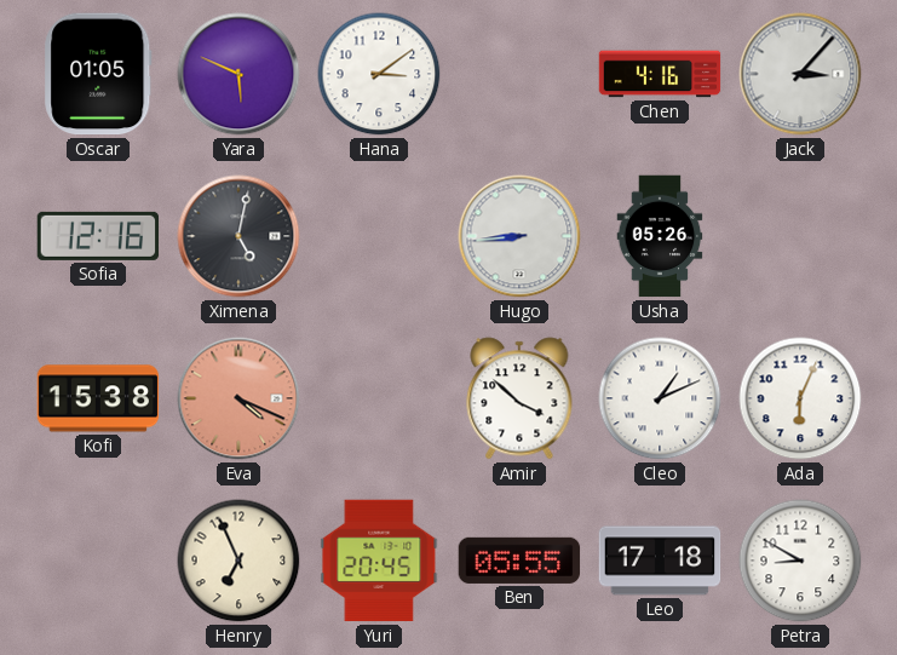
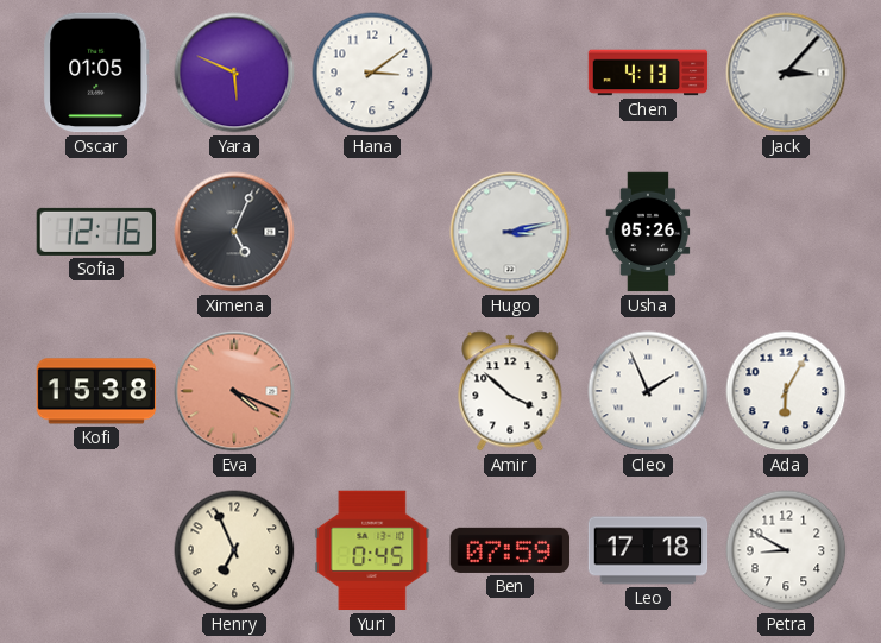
Chen: 4:16 -> 4:13 (648, 73)
Ximena: 5:02 -> 5:04 (234, 232)
Hugo: 8:44 -> 3:13 (510, 232)
Cleo: 1:11 -> 1:56 (648, 391)
Ada: 6:04 -> 6:05 (786, 391)
Yuri: 20:45 -> 0:45 (372, 550)
Ben: 05:55 -> 07:59 (510, 550)
